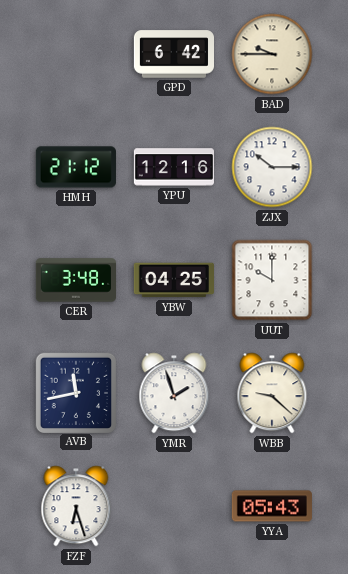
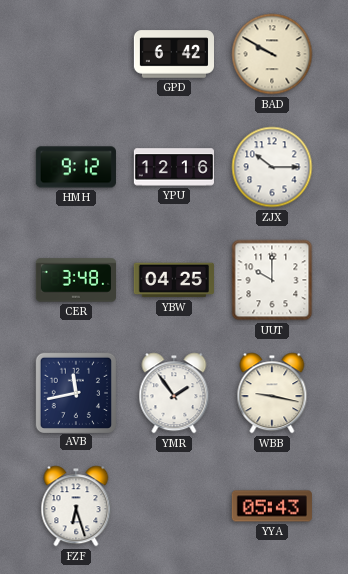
BAD: 9:45 -> 9:50 (272, 54)
HMH: 21:12 -> 9:12 (76, 167)
YMR: 1:57 -> 1:54 (174, 393)
WBB: 9:22 -> 9:17 (272, 393)
